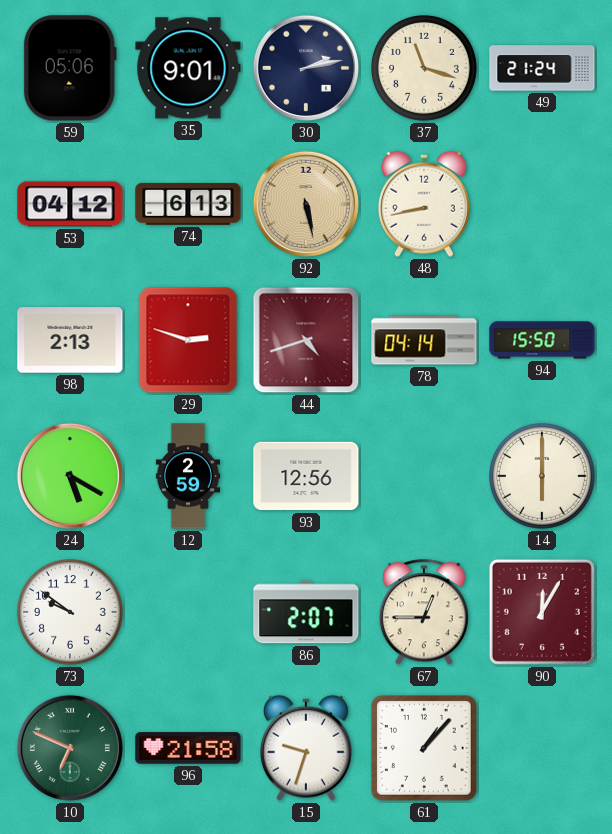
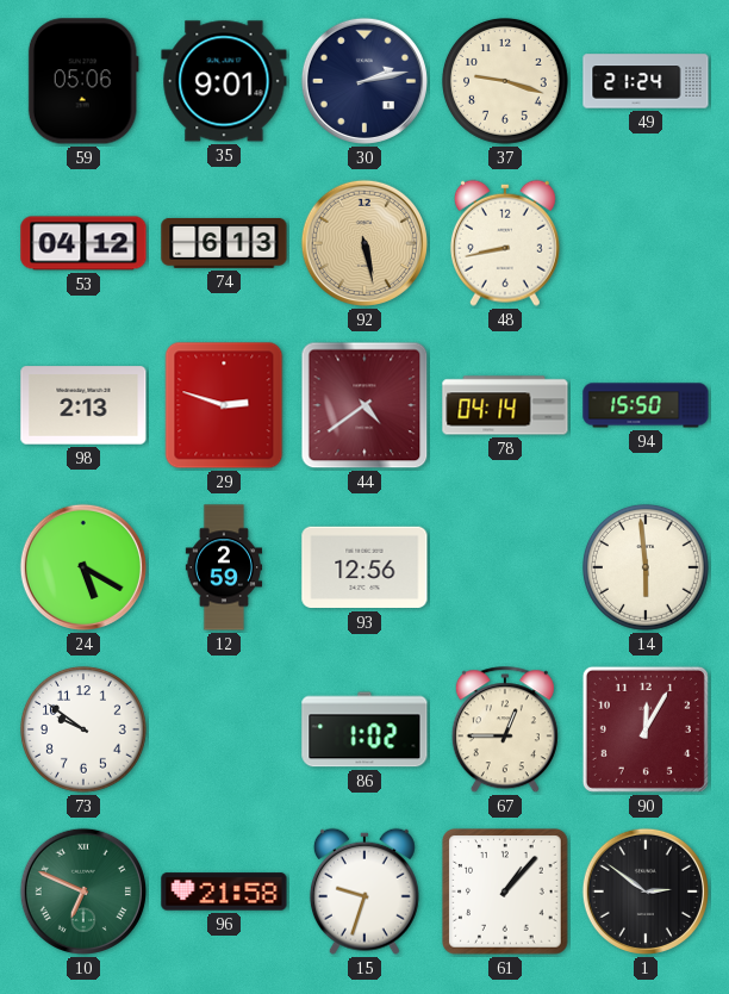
37: 11:18 -> 9:18 (506, 82)
44: 4:42 -> 4:39 (364, 405)
14: 6:00 -> 5:59 (647, 569)
86: 2:07 -> 1:02 (364, 729)
1: none -> 2:51 (646, 892)
